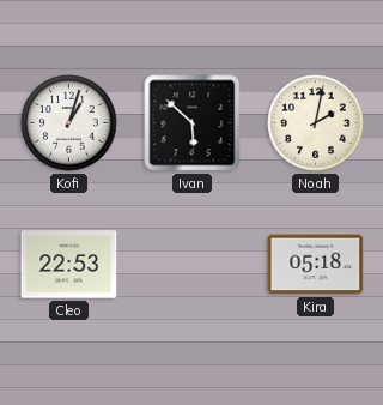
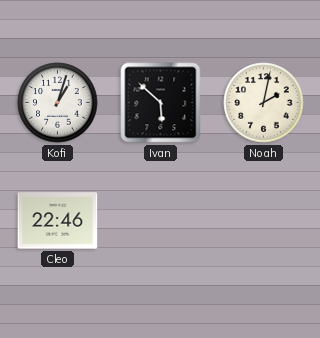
Cleo: 22:53 -> 22:46 (58, 221)
Kira: 05:18 -> none (316, 265)
